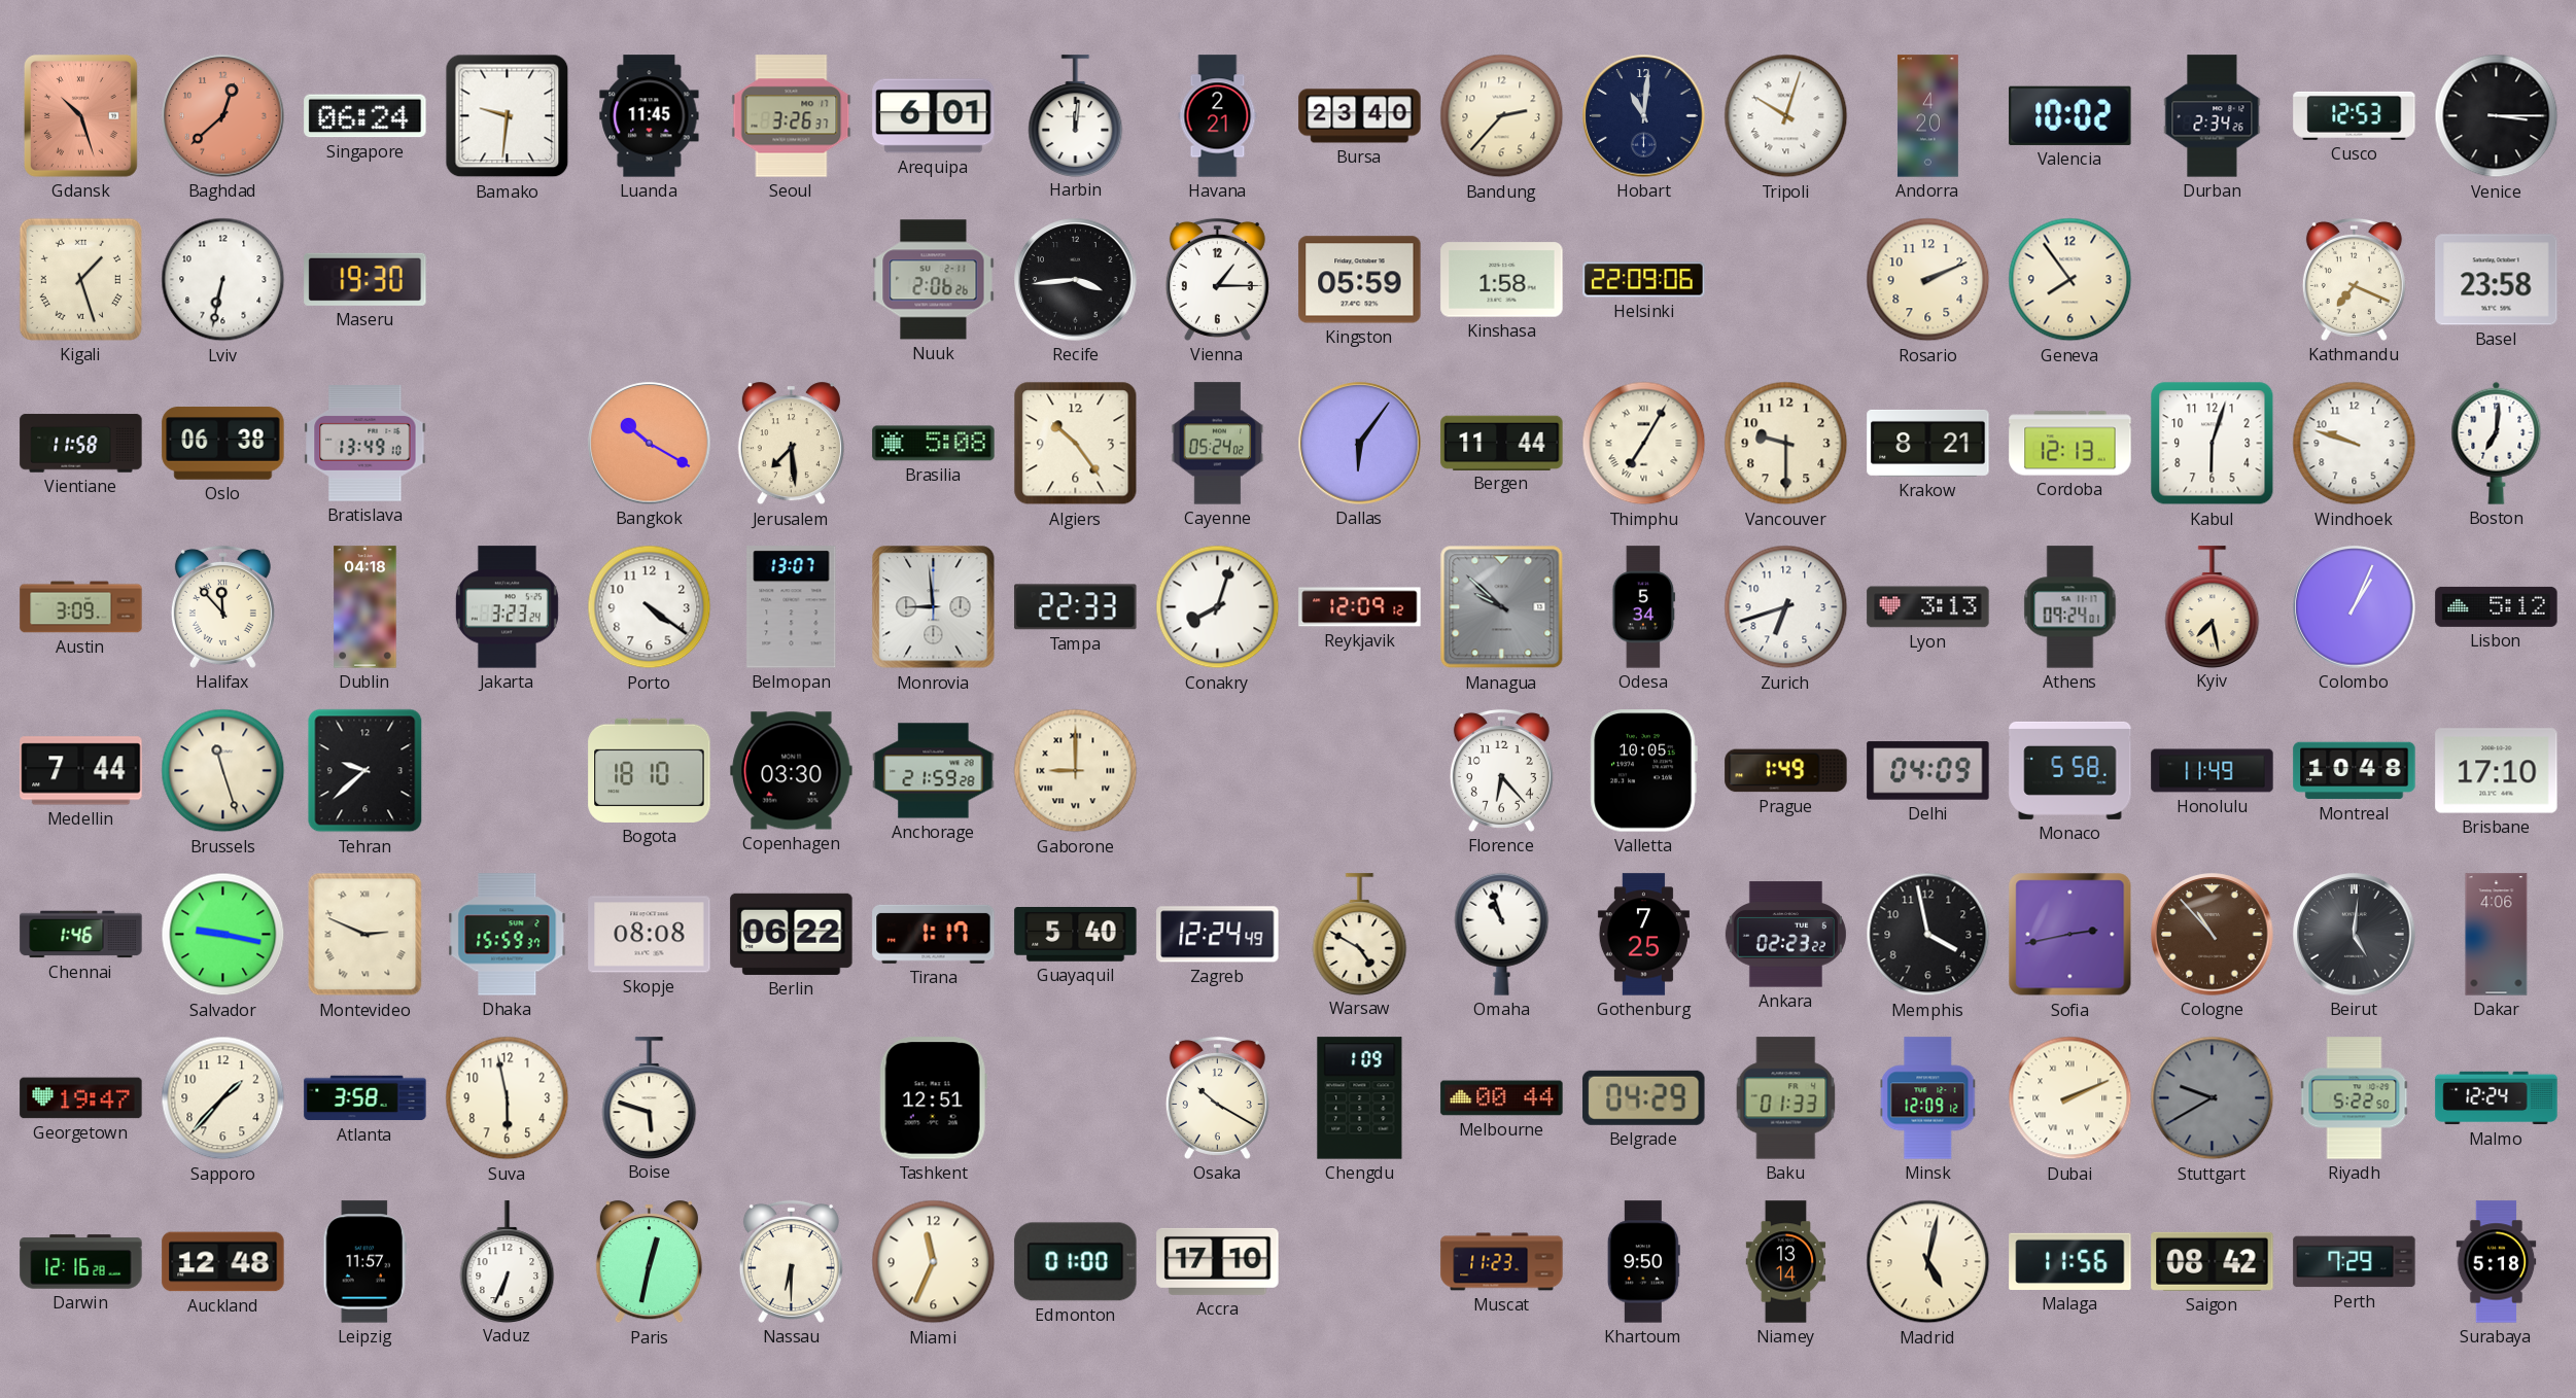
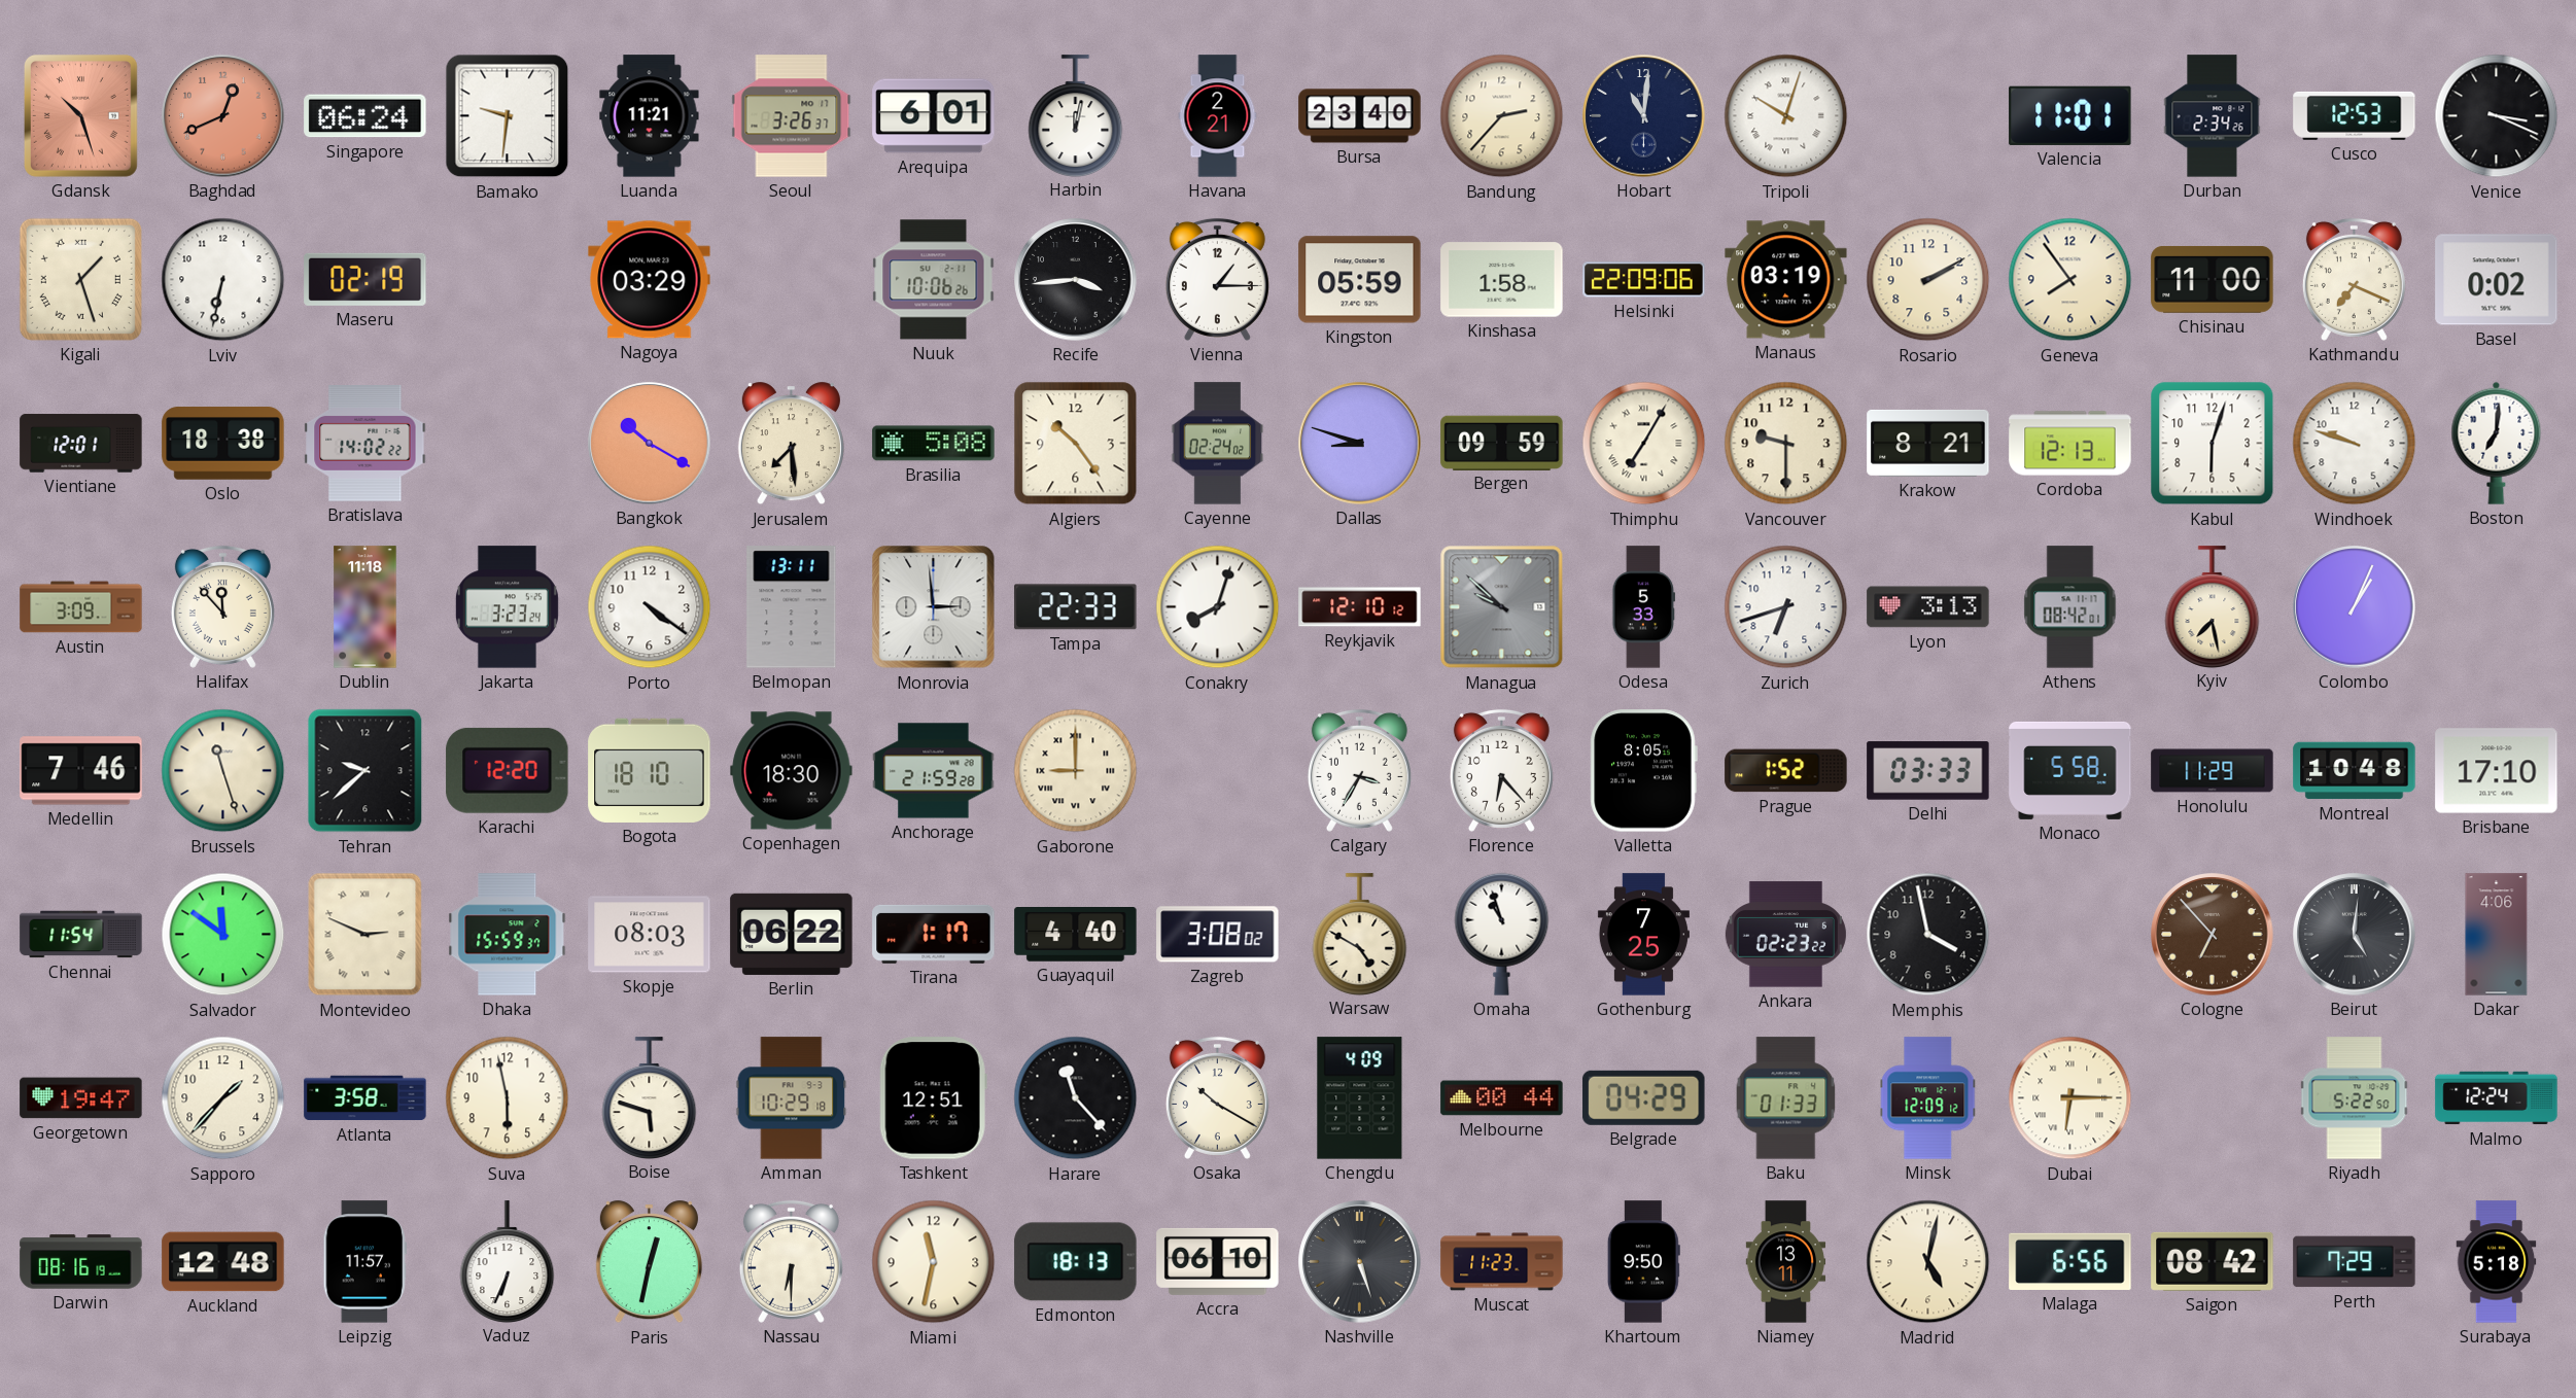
Baghdad: 12:38 -> 12:41 (223, 116)
Luanda: 11:45 -> 11:21 (650, 116)
Harbin: 12:01 -> 12:02 (1076, 115)
Andorra: 4:20 -> none (1927, 116)
Valencia: 10:02 -> 11:01 (2070, 115)
Venice: 3:15 -> 3:19 (2497, 116)
Maseru: 19:30 -> 02:19 (365, 279)
Nagoya: none -> 03:29 (650, 280)
Nuuk: 2:06 -> 10:06 (934, 280)
Manaus: none -> 03:19 (1786, 280)
Rosario: 2:11 -> 2:10 (1928, 280)
Chisinau: none -> 11:00 (2213, 279)
Basel: 23:58 -> 0:02 (2497, 280)
Vientiane: 11:58 -> 12:01 (81, 444)
Oslo: 06:38 -> 18:38 (223, 444)
Bratislava: 13:49 -> 14:02 (365, 444)
Cayenne: 05:24 -> 02:24 (1218, 444)
Dallas: 6:06 -> 8:48 (1360, 444)
Bergen: 11:44 -> 09:59 (1502, 443)
Dublin: 04:18 -> 11:18 (365, 607)
Belmopan: 13:07 -> 13:11 (792, 607)
Monrovia: 8:59 -> 2:59 (934, 607)
Reykjavik: 12:09 -> 12:10 (1360, 607)
Odesa: 5:34 -> 5:33 (1644, 607)
Athens: 09:24 -> 08:42 (2070, 607)
Lisbon: 5:12 -> none (2497, 606)
Medellin: 7:44 -> 7:46 (81, 771)
Karachi: none -> 12:20 (508, 770)
Copenhagen: 03:30 -> 18:30 (792, 771)
Calgary: none -> 3:35 (1359, 770)
Valletta: 10:05 -> 8:05 (1643, 771)
Prague: 1:49 -> 1:52 (1786, 771)
Delhi: 04:09 -> 03:33 (1928, 771)
Honolulu: 11:49 -> 11:29 (2213, 771)
Chennai: 1:46 -> 11:54 (81, 935)
Salvador: 9:17 -> 11:51 (223, 935)
Skopje: 08:08 -> 08:03 (650, 935)
Guayaquil: 5:40 -> 4:40 (1076, 935)
Zagreb: 12:24 -> 3:08 (1218, 935)
Sofia: 2:43 -> none (2070, 935)
Cologne: 10:53 -> 6:53 (2213, 935)
Amman: none -> 10:29 (792, 1098)
Harare: none -> 11:23 (1076, 1098)
Chengdu: 1:09 -> 4:09 (1360, 1098)
Dubai: 2:11 -> 6:15 (2070, 1098)
Stuttgart: 9:40 -> none (2213, 1098)
Darwin: 12:16 -> 08:16 (81, 1262)
Miami: 11:34 -> 11:32 (934, 1262)
Edmonton: 01:00 -> 18:13 (1076, 1262)
Accra: 17:10 -> 06:10 (1218, 1261)
Nashville: none -> 5:27 (1360, 1262)
Niamey: 13:14 -> 13:11 (1786, 1262)
Malaga: 11:56 -> 6:56 (2070, 1261)
